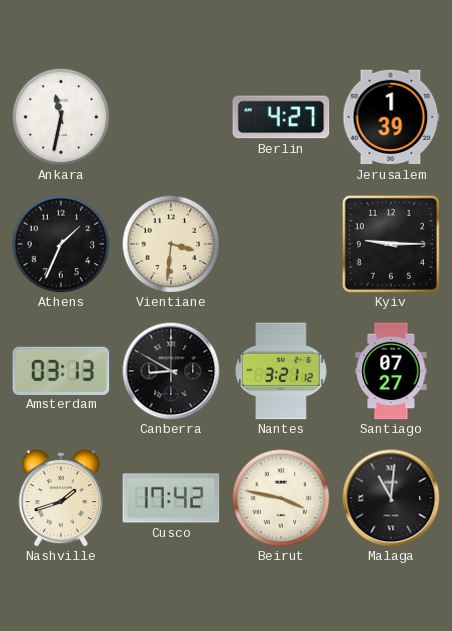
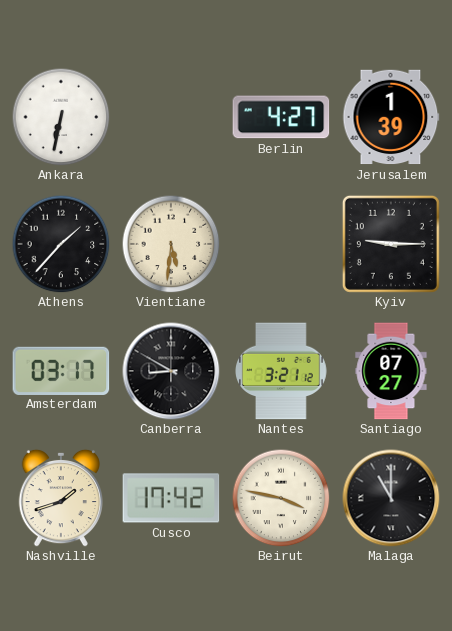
Ankara: 11:32 -> 6:32 (61, 117)
Athens: 1:34 -> 1:37 (61, 244)
Vientiane: 3:31 -> 5:31 (171, 244)
Amsterdam: 03:13 -> 03:17 (61, 370)
Malaga: 11:01 -> 11:00 (391, 498)
